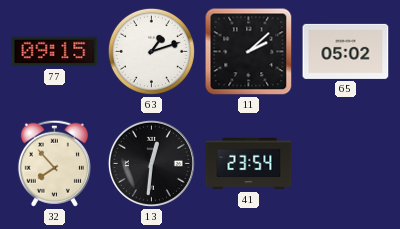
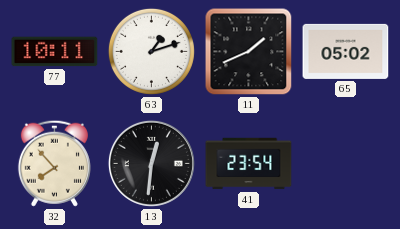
77: 09:15 -> 10:11 (55, 52)
11: 2:08 -> 1:41 (249, 52)
